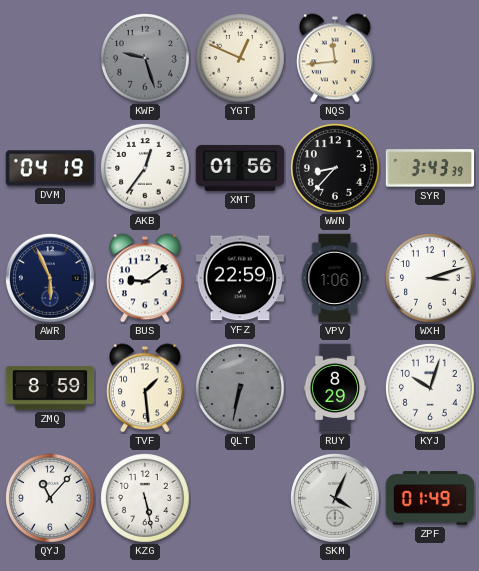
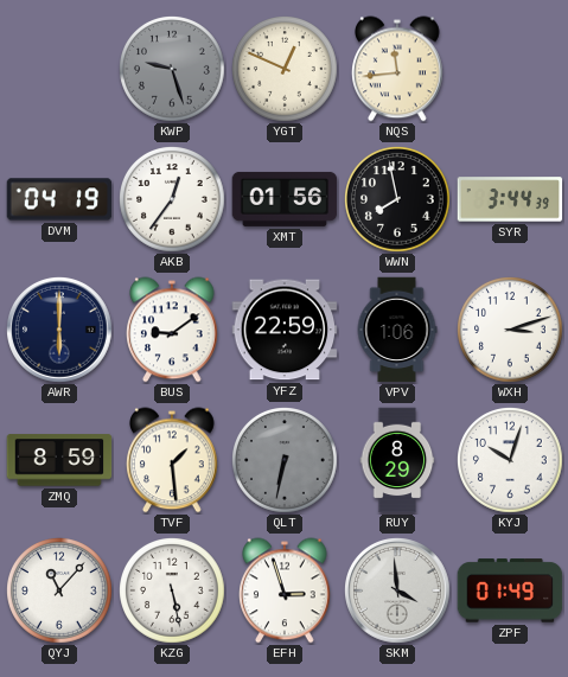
WWN: 8:37 -> 7:58 (398, 200)
SYR: 3:43 -> 3:44 (510, 199)
AWR: 5:56 -> 6:00 (60, 331)
EFH: none -> 2:57 (286, 590)
SKM: 4:04 -> 3:59 (398, 592)
